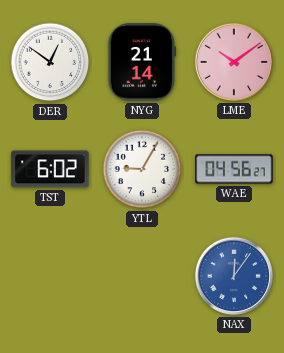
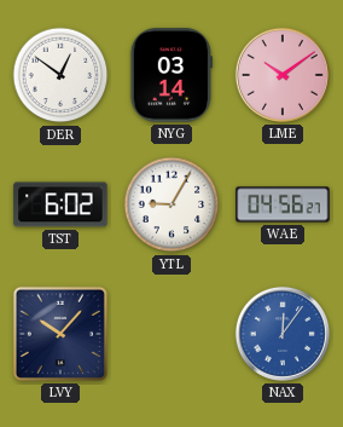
NYG: 21:14 -> 03:14 (171, 75)
LVY: none -> 10:07 (60, 334)
